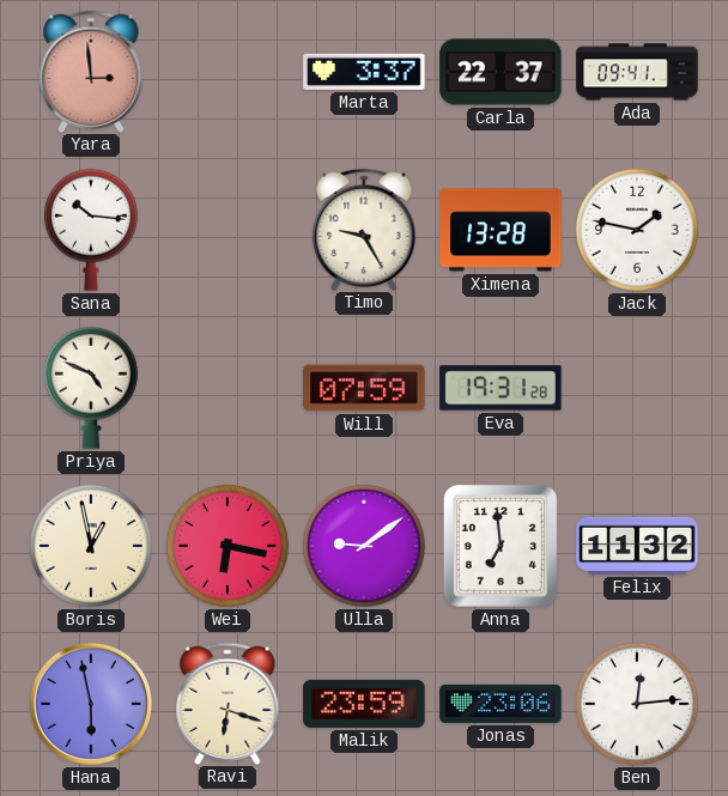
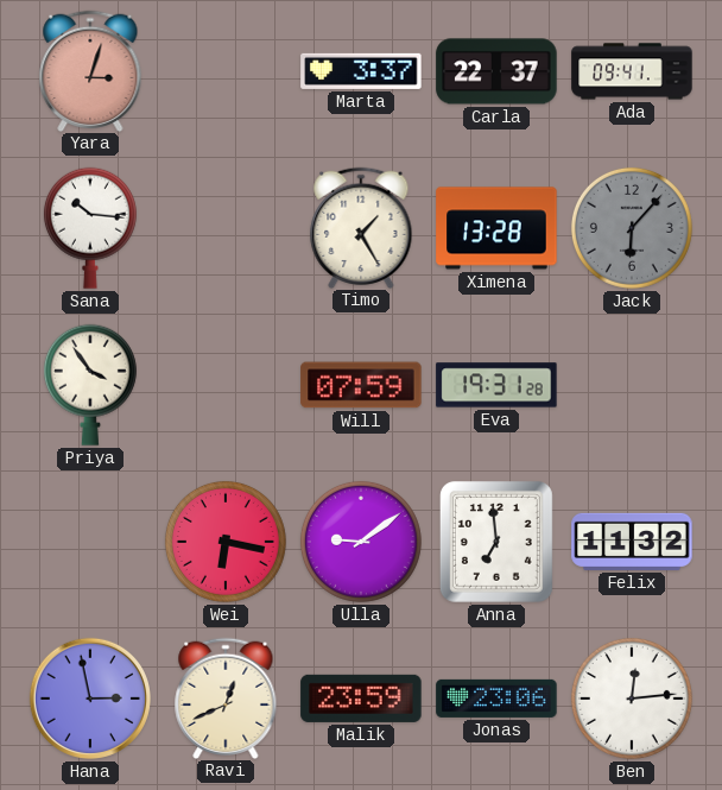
Yara: 2:59 -> 3:03 (90, 70)
Timo: 9:25 -> 1:25 (361, 227)
Jack: 1:47 -> 6:07 (632, 228)
Jack dial: white -> grey (632, 228)
Priya: 4:49 -> 3:54 (90, 385)
Boris: 12:58 -> none (91, 546)
Hana: 5:58 -> 2:58 (90, 699)
Ravi: 6:18 -> 12:41 (226, 697)
